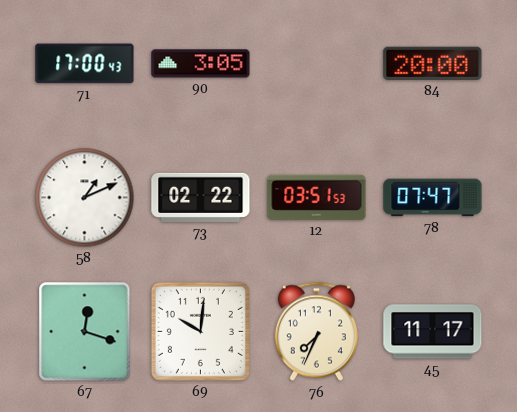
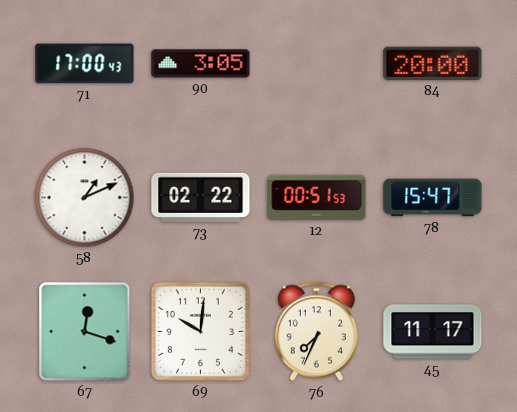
12: 03:51 -> 00:51 (317, 197)
78: 07:47 -> 15:47 (433, 198)
